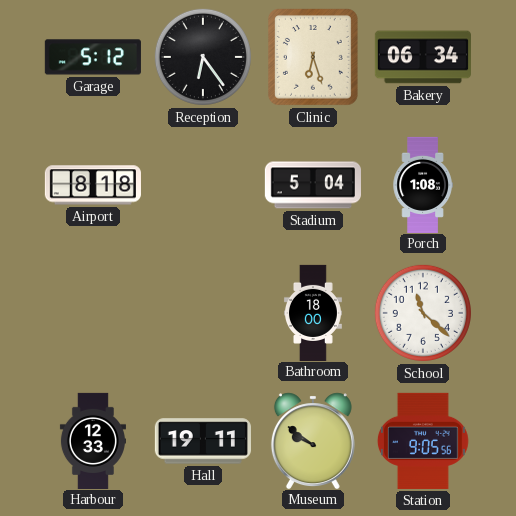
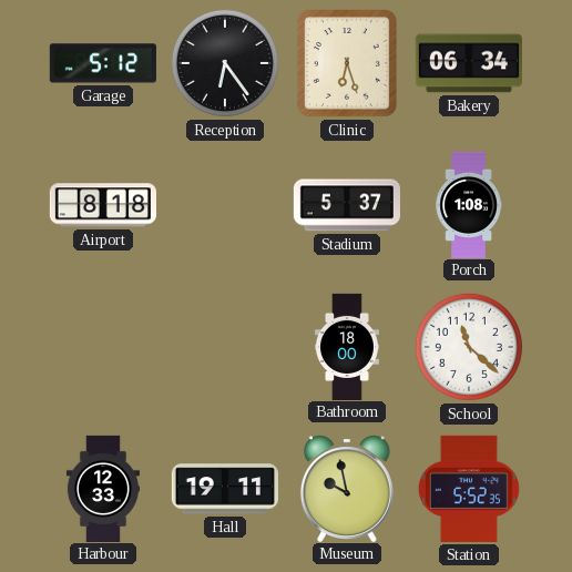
Stadium: 5:04 -> 5:37 (347, 205)
Museum: 9:51 -> 9:58 (347, 488)
Station: 9:05 -> 5:52 (469, 489)
